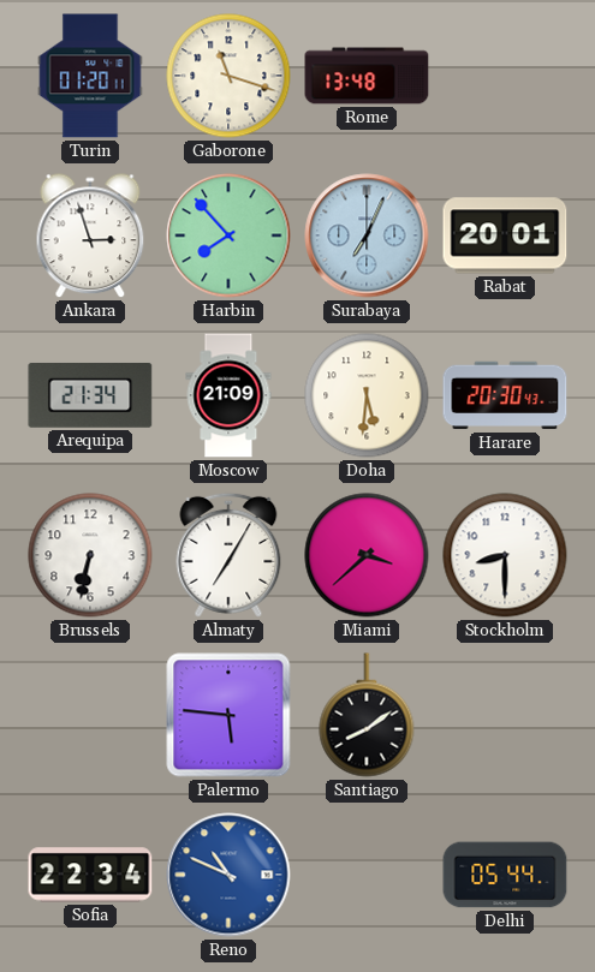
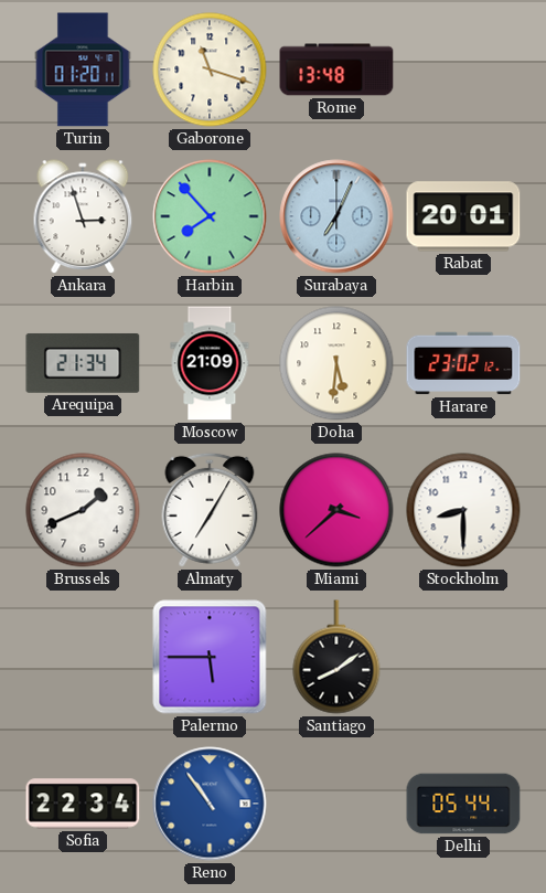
Harare: 20:30 -> 23:02 (463, 363)
Brussels: 6:32 -> 1:41 (83, 510)
Palermo: 5:46 -> 5:45 (210, 657)
Reno: 10:49 -> 10:54 (210, 804)
